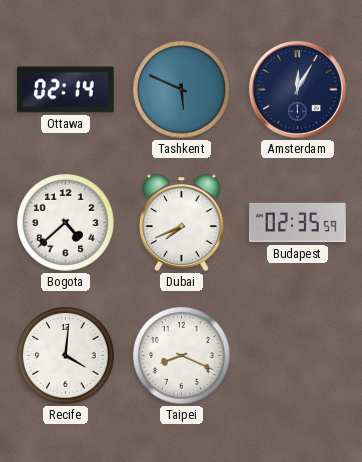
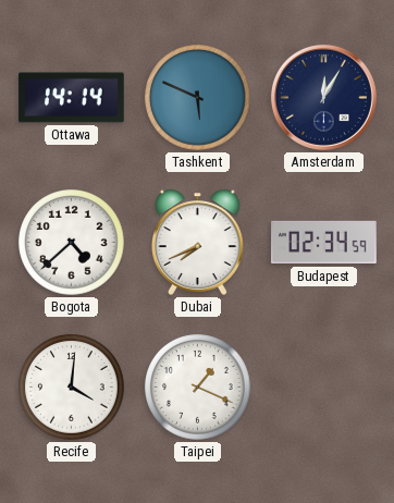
Ottawa: 02:14 -> 14:14 (72, 98)
Budapest: 02:35 -> 02:34 (324, 243)
Taipei: 8:19 -> 1:19 (198, 388)
